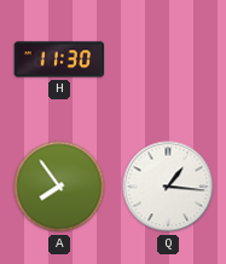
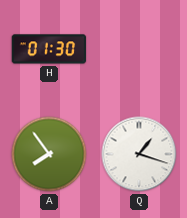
H: 11:30 -> 01:30 (49, 49)
Q: 1:16 -> 1:18 (139, 154)
